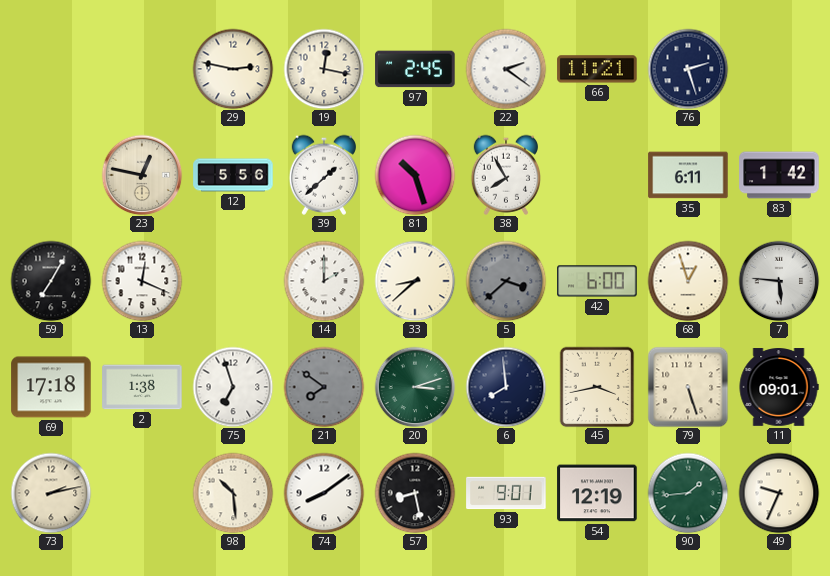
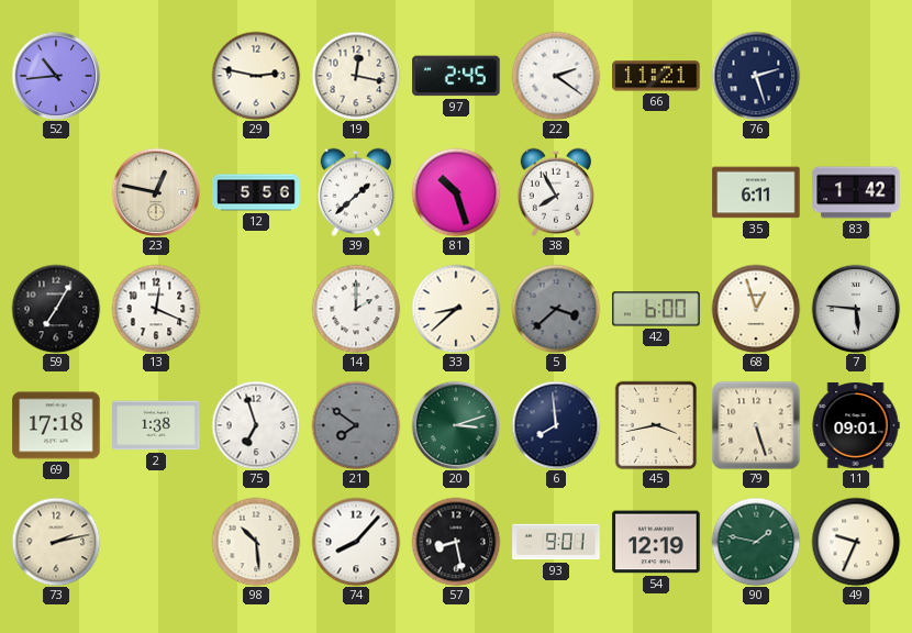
52: none -> 10:44 (56, 76)
74: 8:09 -> 8:07 (356, 542)
90: 1:44 -> 1:47 (756, 542)
